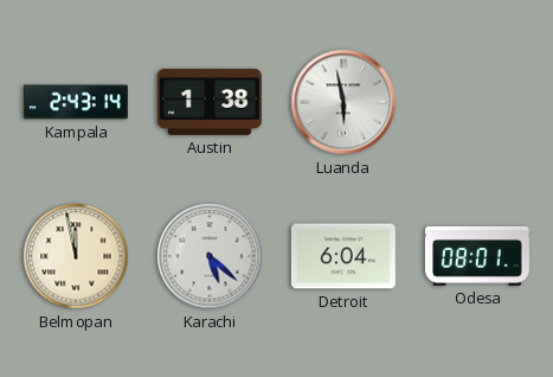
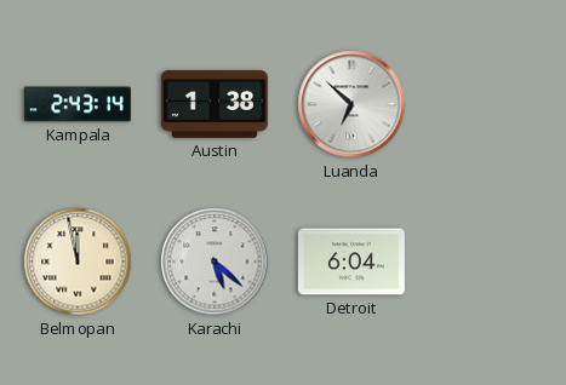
Luanda: 5:58 -> 6:52 (351, 104)
Odesa: 08:01 -> none (477, 256)
